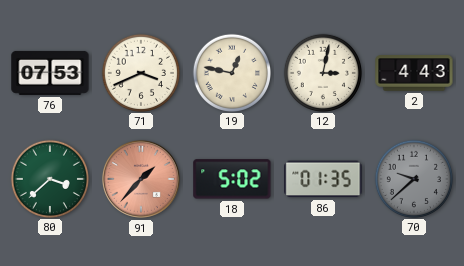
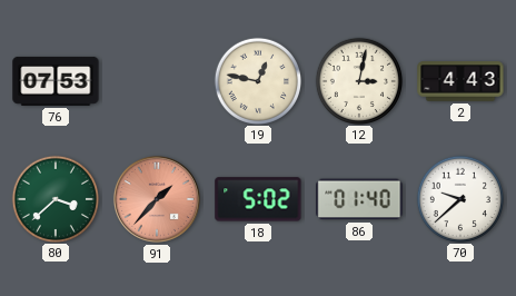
71: 3:41 -> none (140, 72)
86: 01:35 -> 01:40 (359, 199)
70 dial: grey -> white (459, 198)
